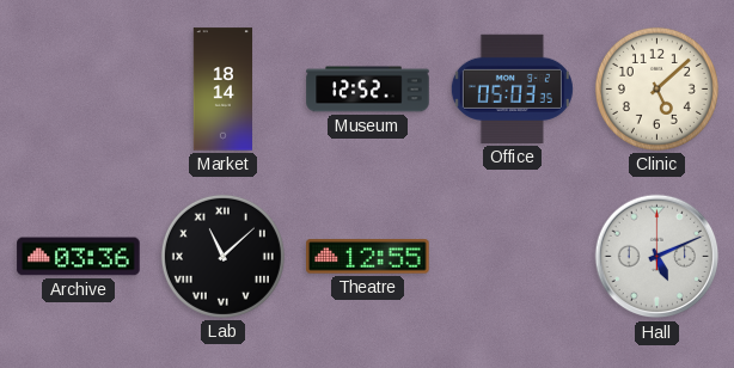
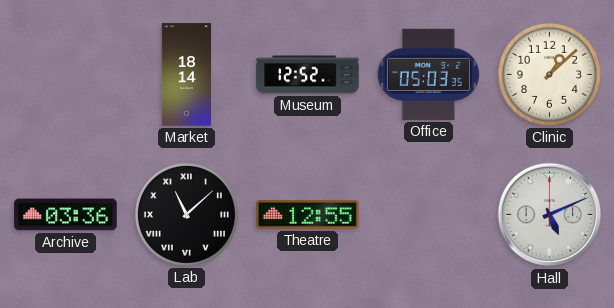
Clinic: 5:08 -> 1:08 (549, 74)
